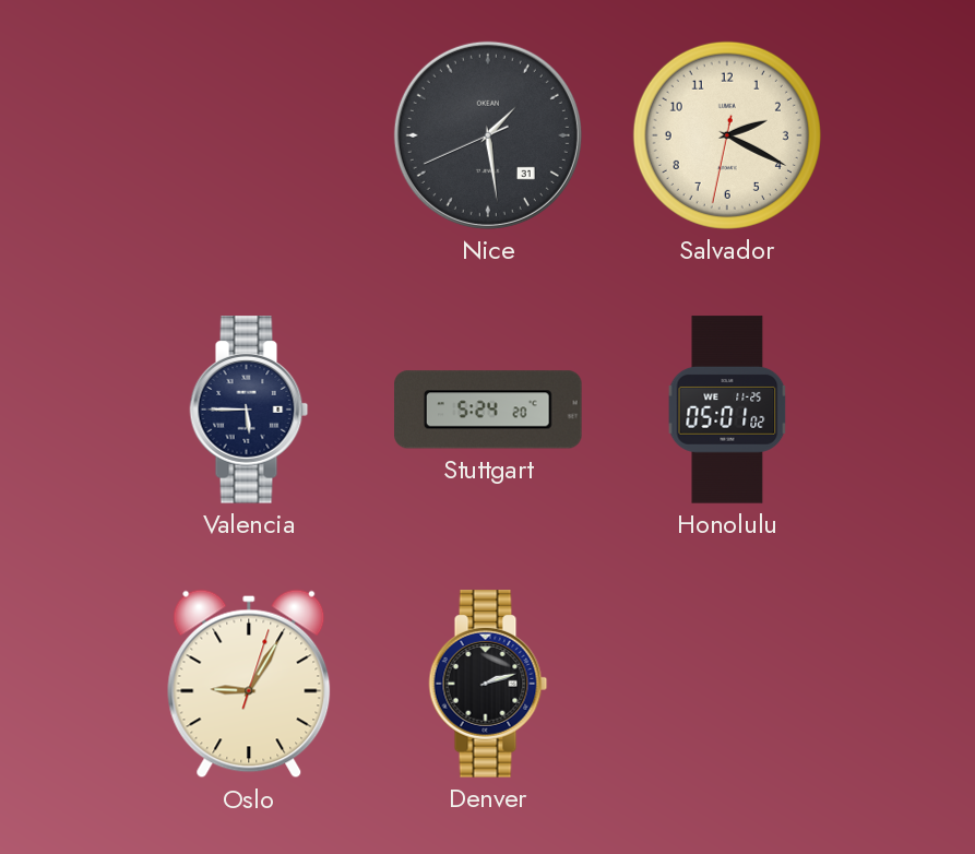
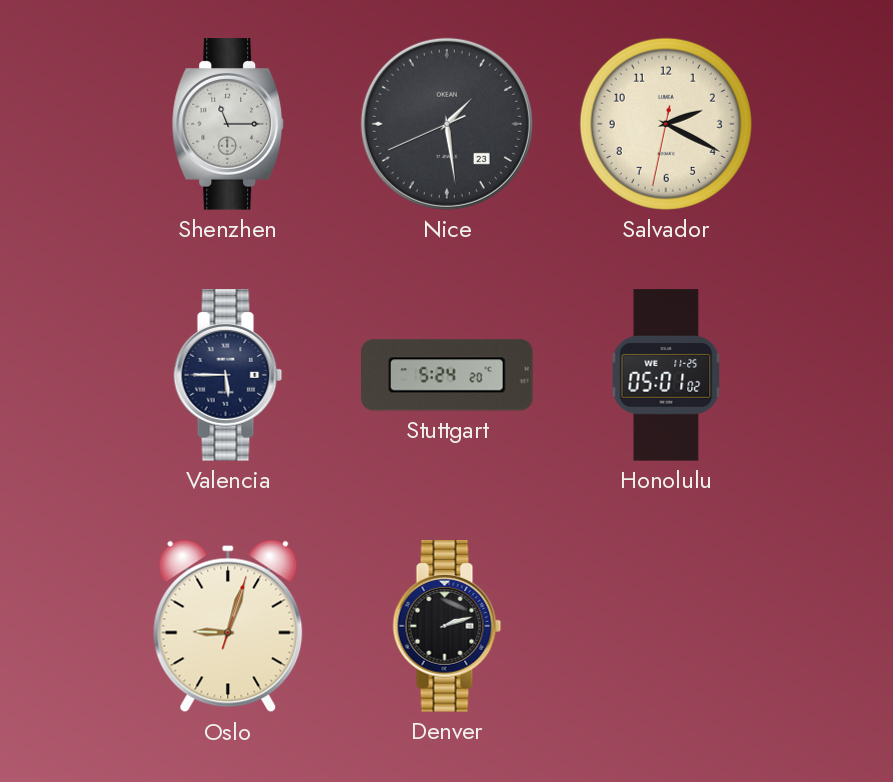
Shenzhen: none -> 11:15 (227, 124)
Nice date: 31 -> 23 (447, 124)
Oslo: 9:05 -> 9:03 (228, 626)
